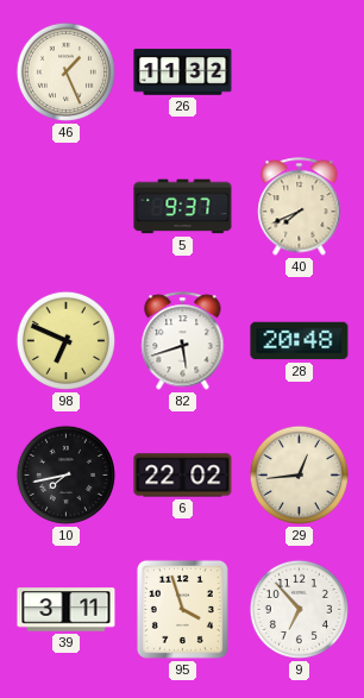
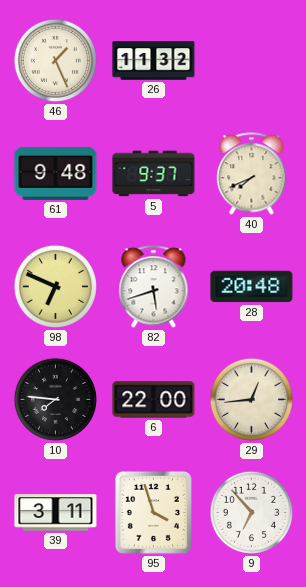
61: none -> 9:48 (56, 173)
10: 7:43 -> 7:46 (55, 399)
6: 22:02 -> 22:00 (154, 400)
